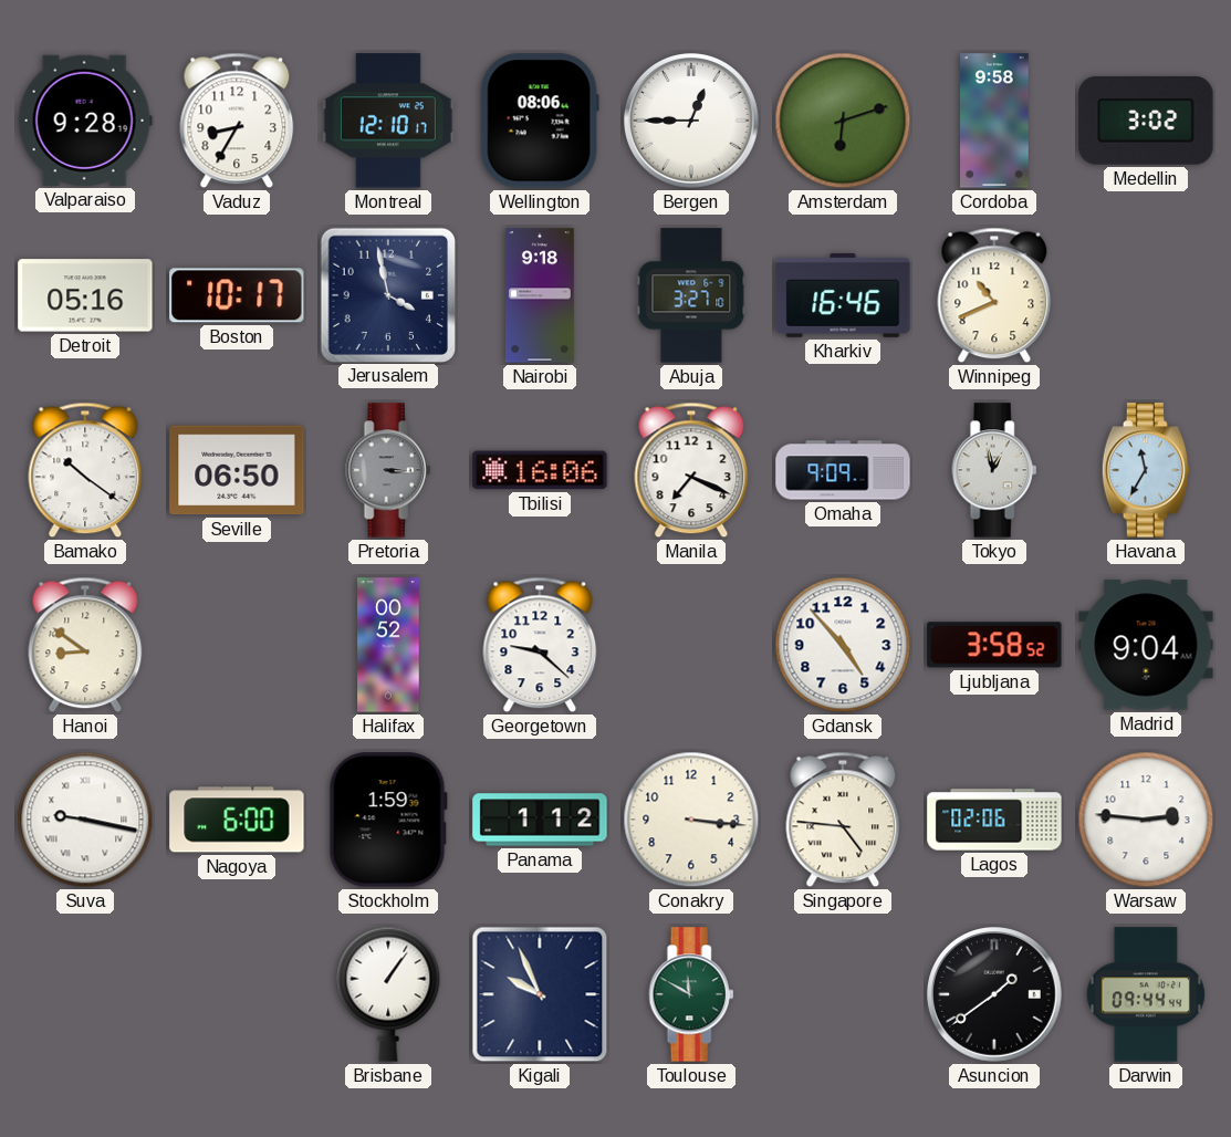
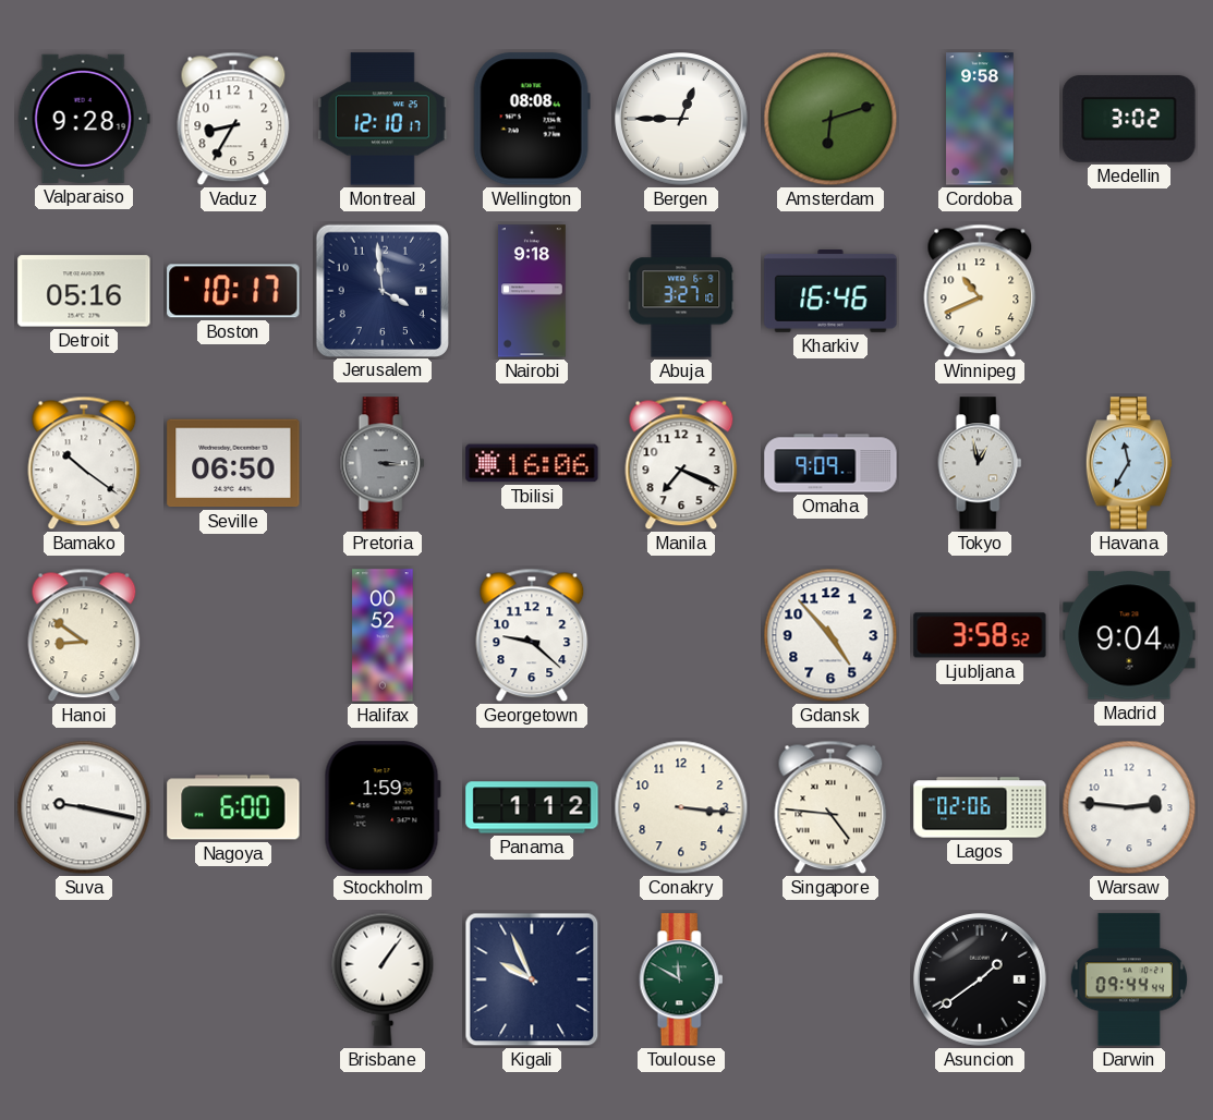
Wellington: 08:06 -> 08:08 (532, 119)
Jerusalem: 3:58 -> 3:59 (381, 290)
